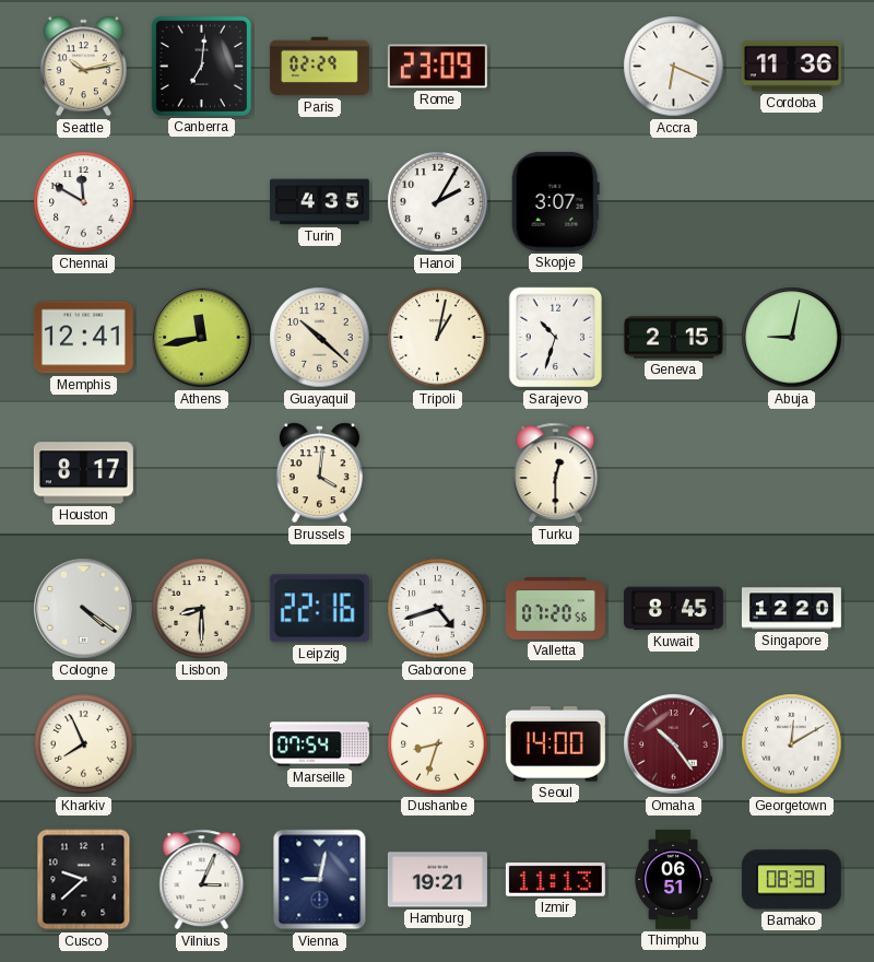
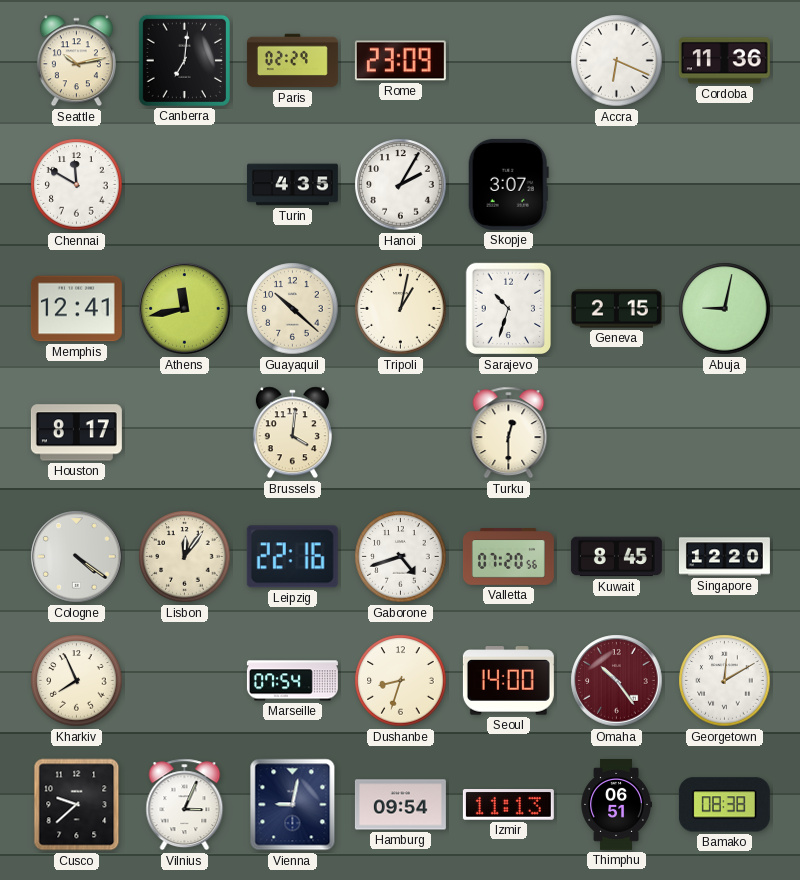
Lisbon: 8:30 -> 12:06 (185, 557)
Hamburg: 19:21 -> 09:54 (400, 805)
